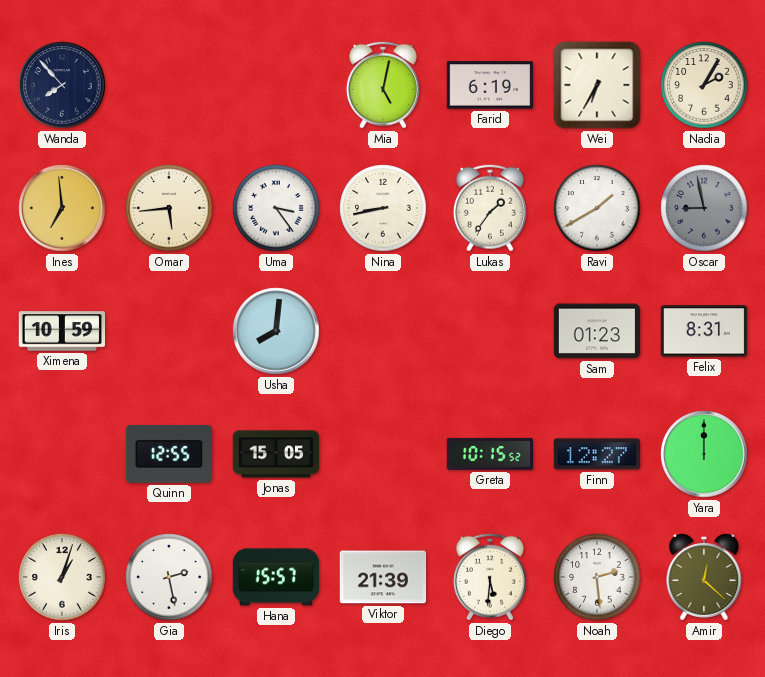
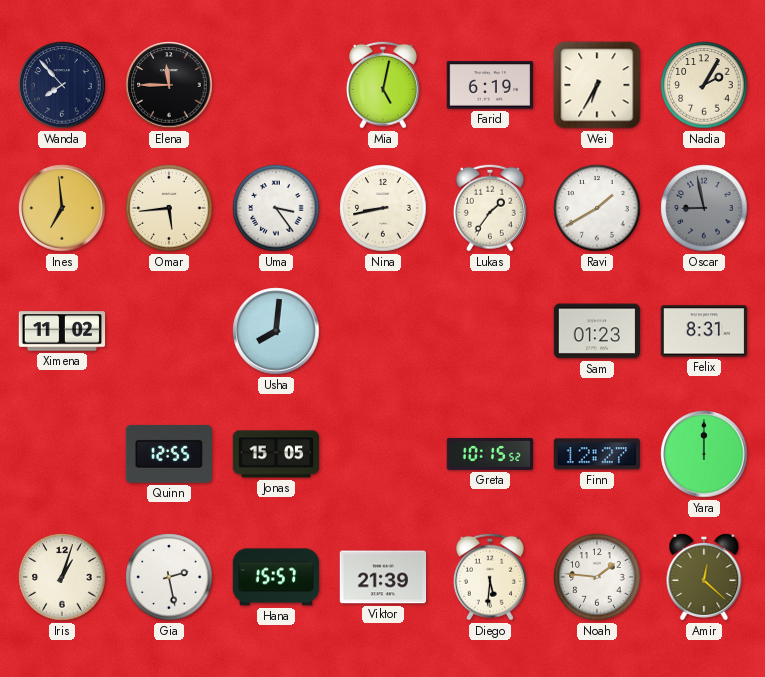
Elena: none -> 11:45 (169, 85)
Ximena: 10:59 -> 11:02 (62, 331)
Noah: 2:29 -> 1:46 (597, 577)
